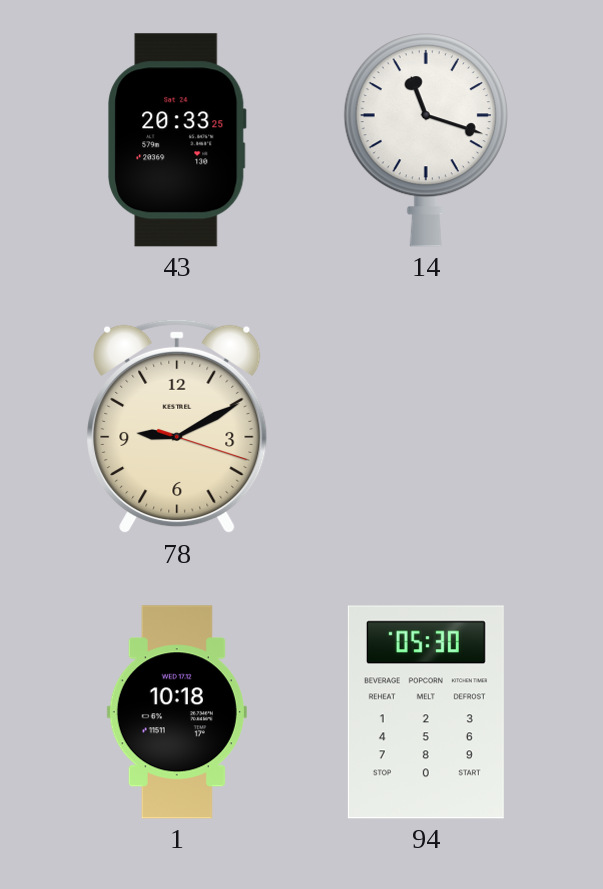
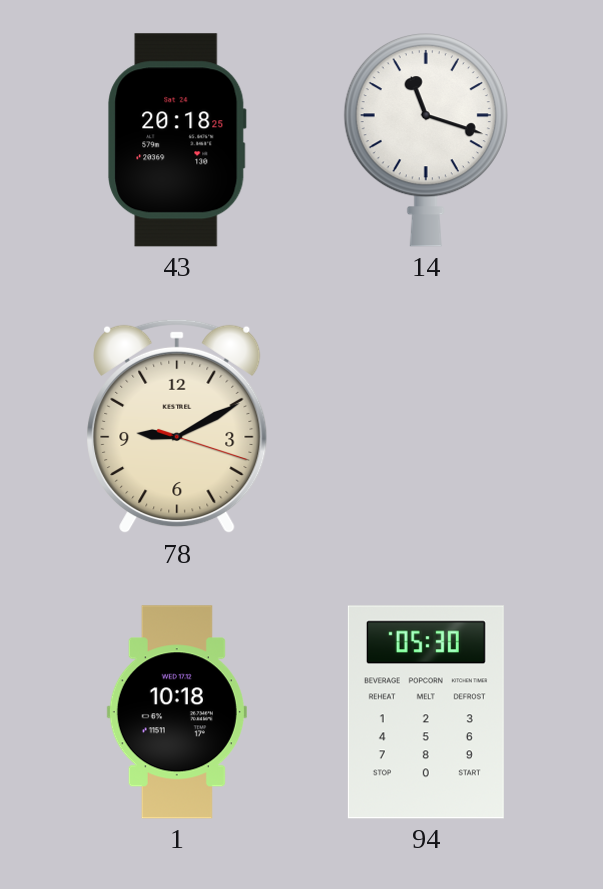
43: 20:33 -> 20:18 (177, 140)
